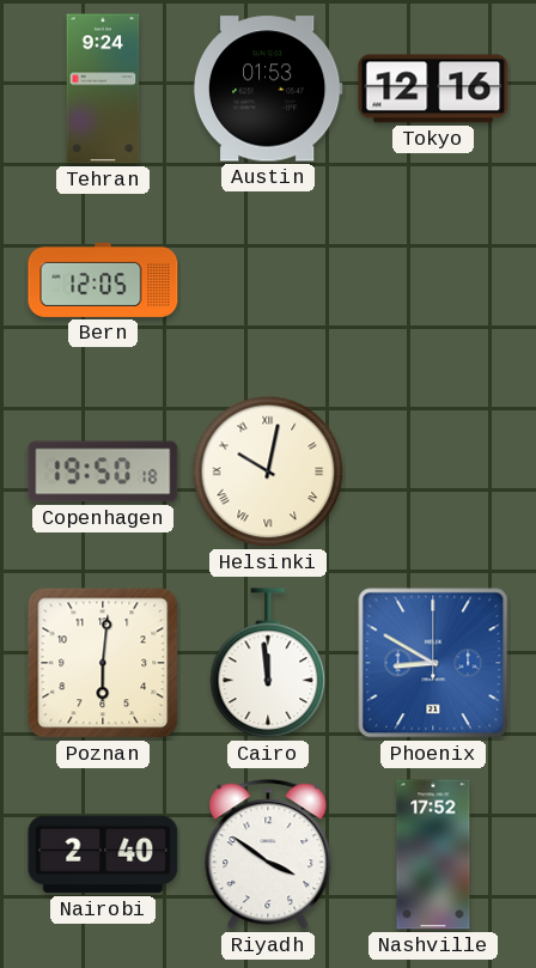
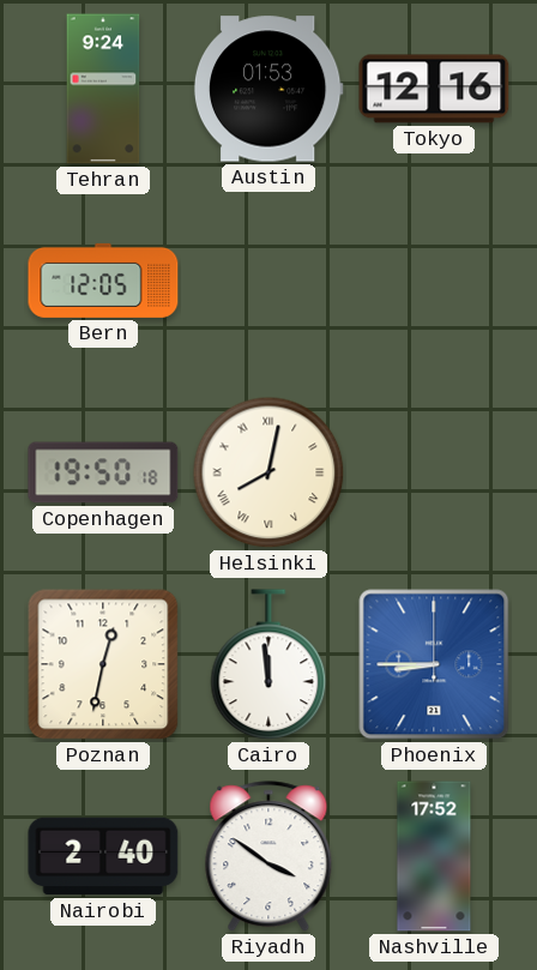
Helsinki: 10:02 -> 8:02 (268, 472)
Poznan: 6:01 -> 12:32 (103, 664)
Phoenix: 8:50 -> 8:45 (434, 664)
